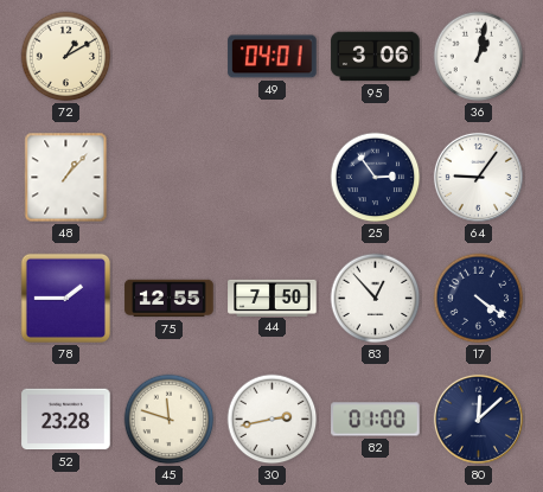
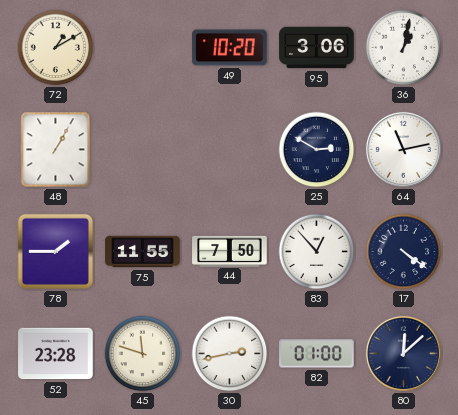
49: 04:01 -> 10:20 (230, 48)
48: 1:07 -> 1:05 (56, 150)
25: 2:54 -> 2:50 (317, 150)
64: 9:06 -> 11:13 (403, 149)
75: 12:55 -> 11:55 (143, 252)
